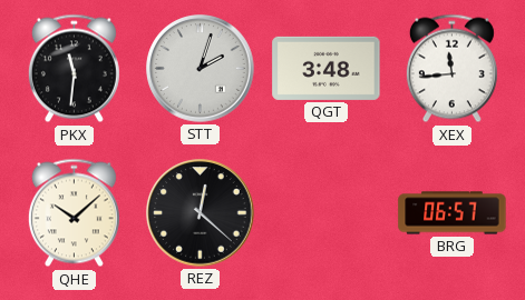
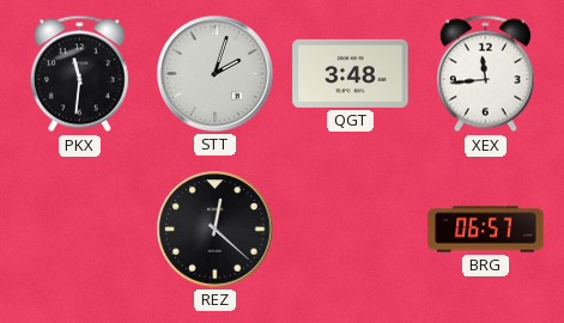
QHE: 10:08 -> none (74, 213)
